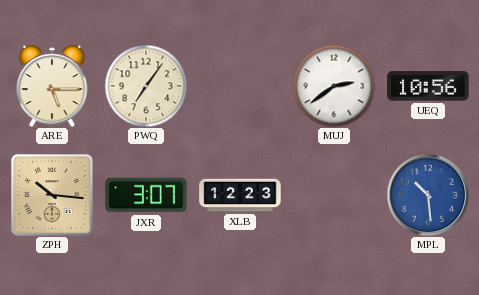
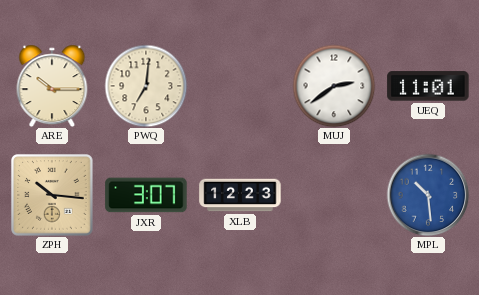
ARE: 5:15 -> 10:15 (52, 86)
PWQ: 7:06 -> 7:01 (146, 86)
UEQ: 10:56 -> 11:01 (428, 86)
